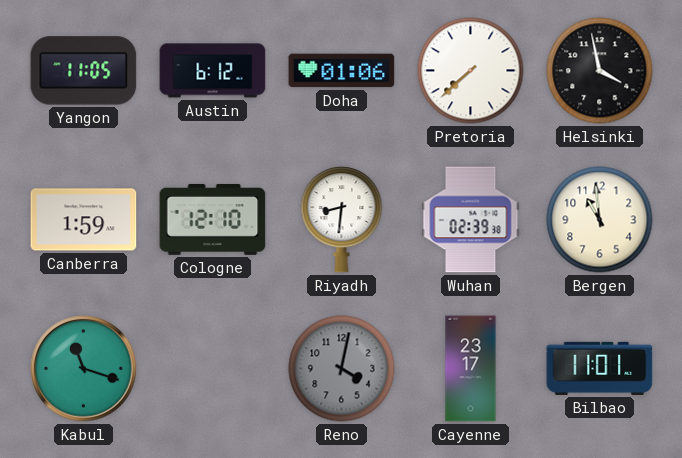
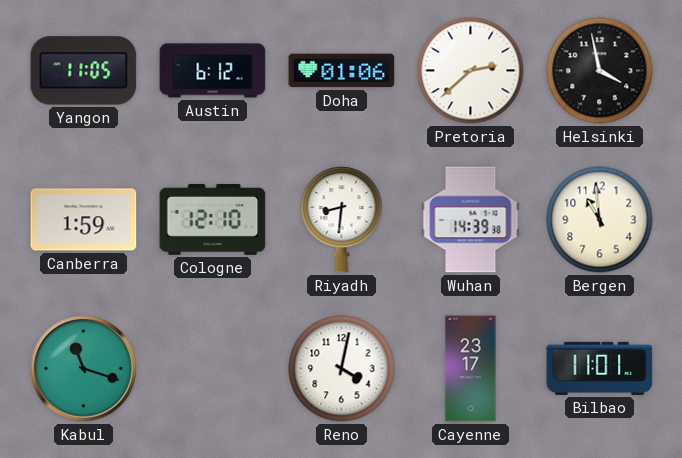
Pretoria: 7:38 -> 2:38 (471, 71)
Wuhan: 02:39 -> 14:39 (471, 220)
Reno dial: grey -> white (342, 369)
